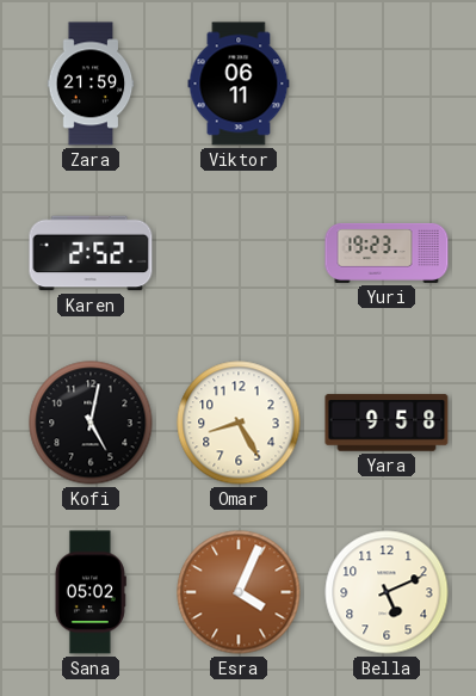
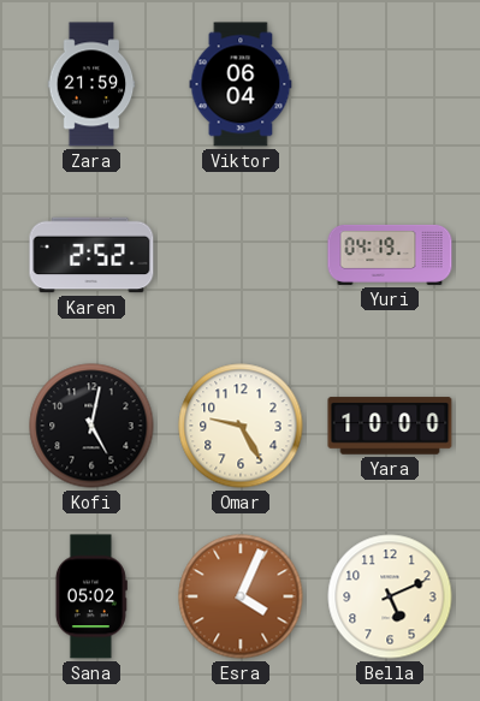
Viktor: 06:11 -> 06:04 (241, 84)
Yuri: 19:23 -> 04:19 (390, 255)
Omar: 8:25 -> 9:25 (241, 426)
Yara: 9:58 -> 10:00 (390, 426)
